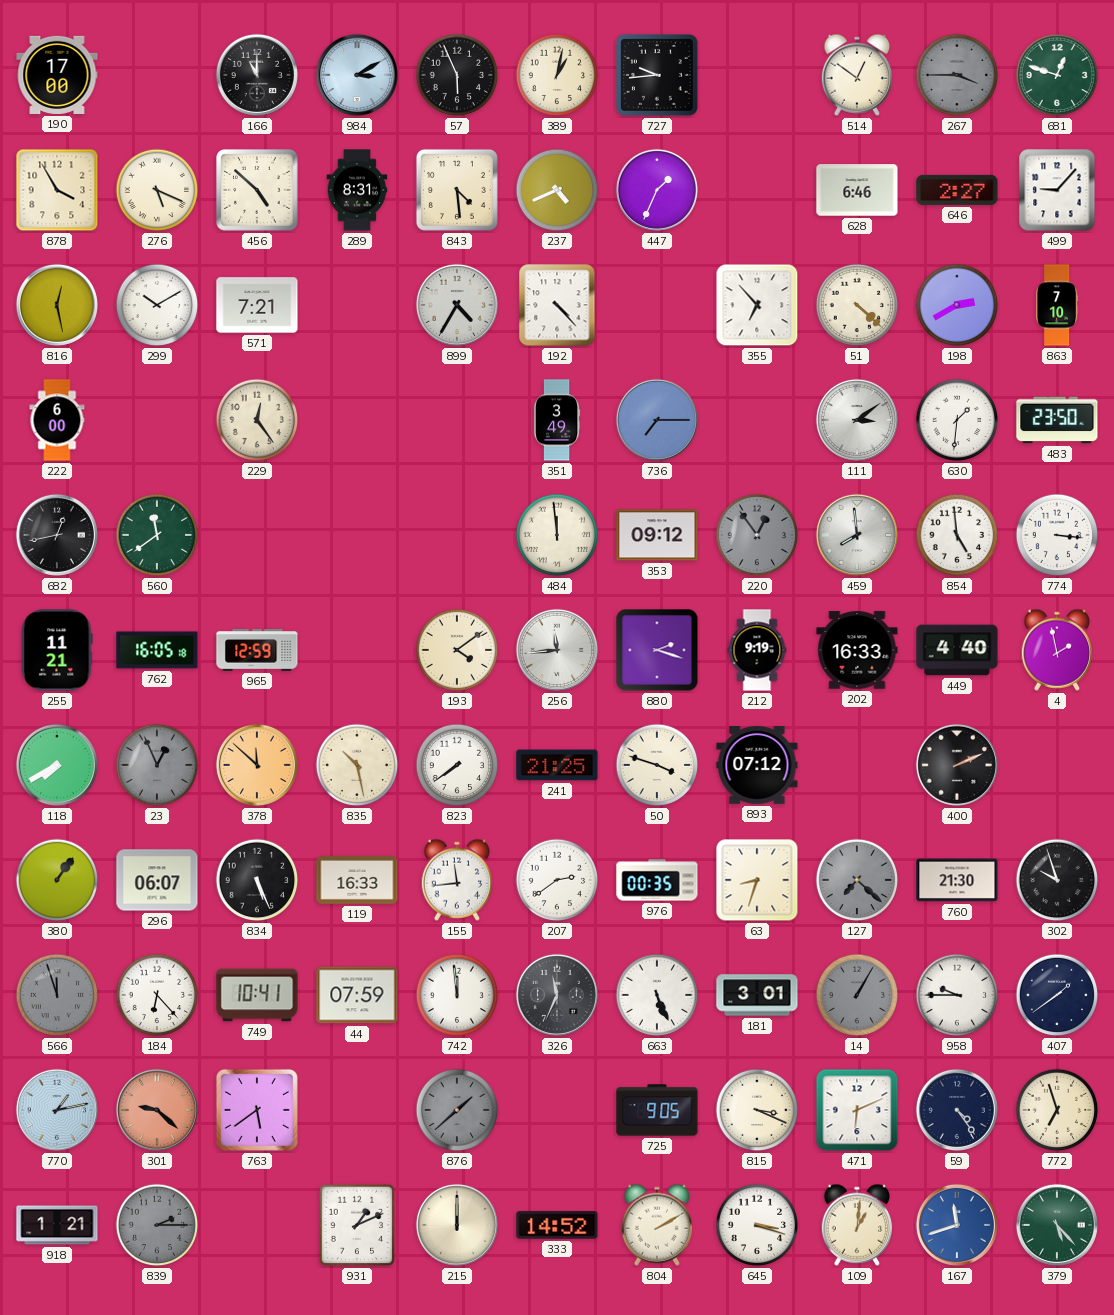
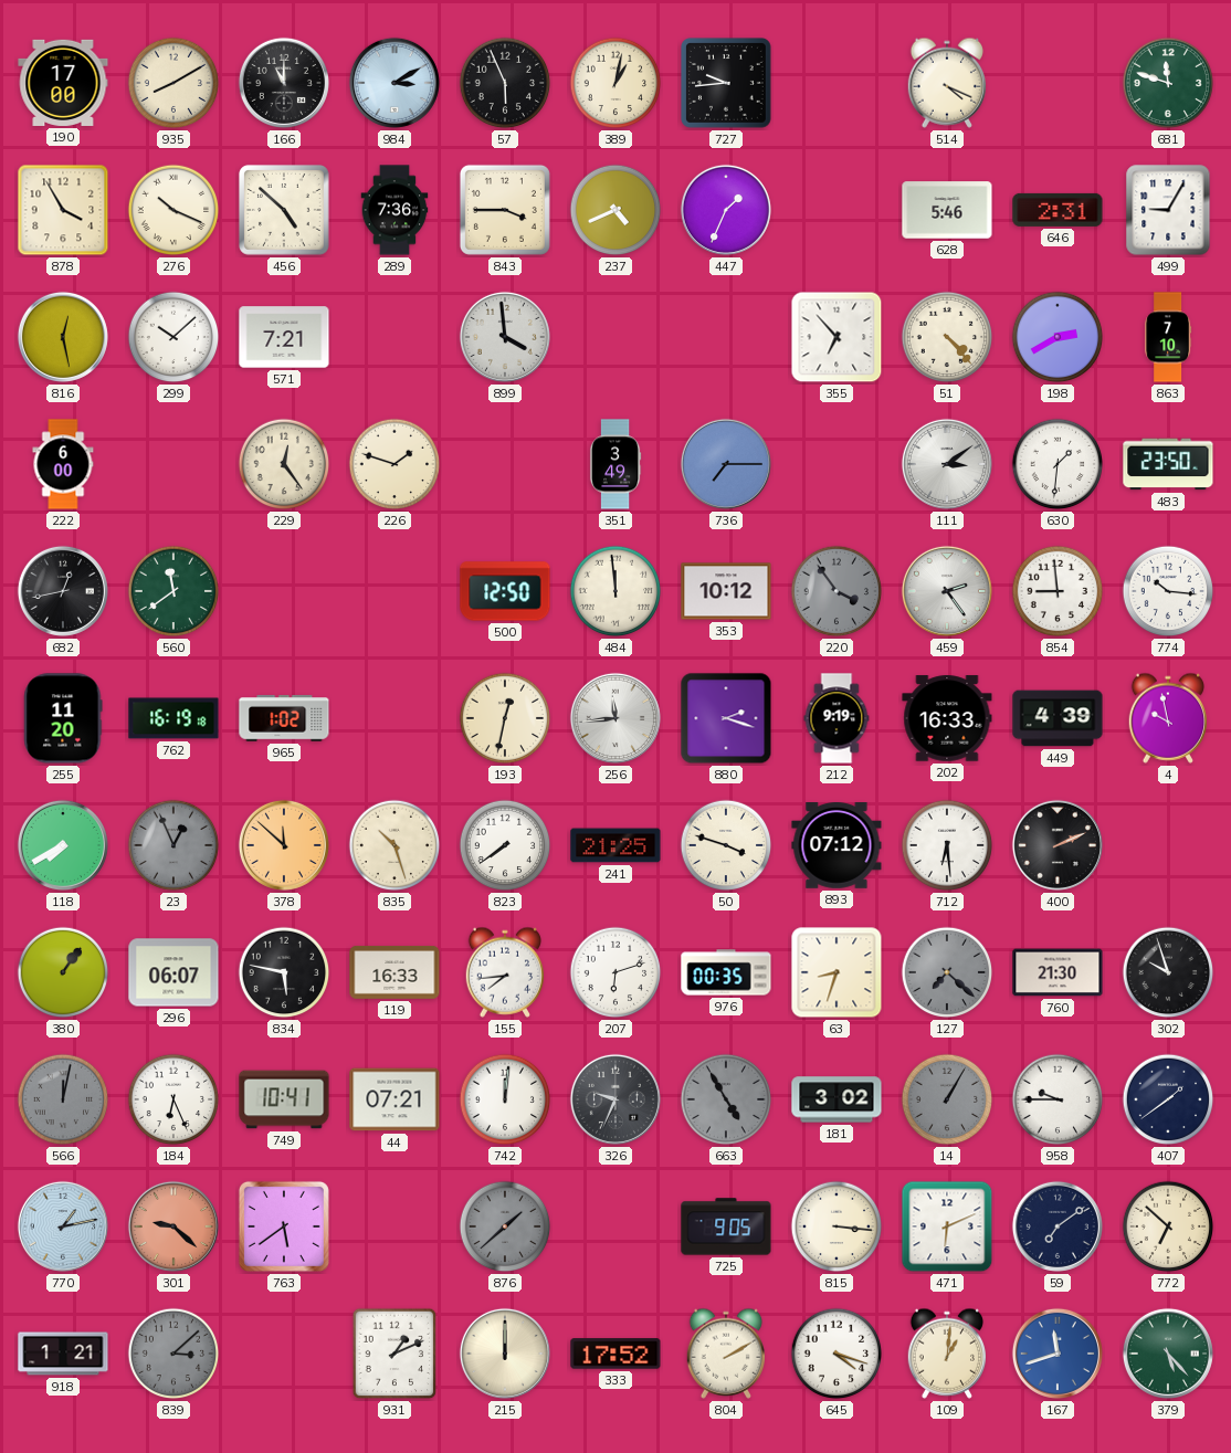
935: none -> 8:10 (173, 83)
514: 12:51 -> 4:19 (946, 83)
267: 3:45 -> none (957, 75)
681: 12:48 -> 11:48 (1168, 83)
276: 5:19 -> 10:19 (173, 210)
289: 8:31 -> 7:36 (394, 210)
843: 4:29 -> 3:45 (505, 210)
628: 6:46 -> 5:46 (947, 210)
646: 2:27 -> 2:31 (1058, 210)
499: 9:07 -> 9:05 (1168, 210)
299: 10:10 -> 10:08 (173, 337)
899: 4:35 -> 3:59 (505, 337)
192: 4:23 -> none (557, 305)
51: 4:22 -> 4:23 (947, 337)
226: none -> 1:48 (394, 464)
500: none -> 12:50 (505, 591)
353: 09:12 -> 10:12 (726, 591)
220: 12:54 -> 3:54 (837, 591)
459: 7:59 -> 2:24 (947, 591)
854: 4:59 -> 8:59 (1058, 591)
774: 3:16 -> 10:16 (1168, 591)
255: 11:21 -> 11:20 (63, 718)
762: 16:05 -> 16:19 (173, 718)
965: 12:59 -> 1:02 (284, 718)
193: 4:09 -> 12:32 (505, 718)
449: 4:40 -> 4:39 (1058, 718)
4: 1:58 -> 9:58 (1167, 718)
835: 10:28 -> 10:27 (394, 845)
712: none -> 6:29 (947, 845)
834: 5:26 -> 5:47 (284, 972)
155: 11:44 -> 7:44 (504, 972)
207: 2:39 -> 6:12 (615, 972)
566: 11:57 -> 12:02 (63, 1099)
184: 6:23 -> 6:26 (173, 1099)
44: 07:59 -> 07:21 (394, 1099)
742: 11:59 -> 12:01 (505, 1099)
326: 11:34 -> 9:34 (615, 1099)
663: 5:26 -> 4:55 (726, 1099)
663 dial: white -> grey (726, 1099)
181: 3:01 -> 3:02 (837, 1099)
815: 3:19 -> 3:16 (837, 1226)
59: 4:24 -> 7:09 (1058, 1226)
772: 6:57 -> 6:52 (1168, 1226)
839: 2:15 -> 3:08 (173, 1354)
333: 14:52 -> 17:52 (615, 1354)
645: 3:18 -> 4:18 (837, 1354)
